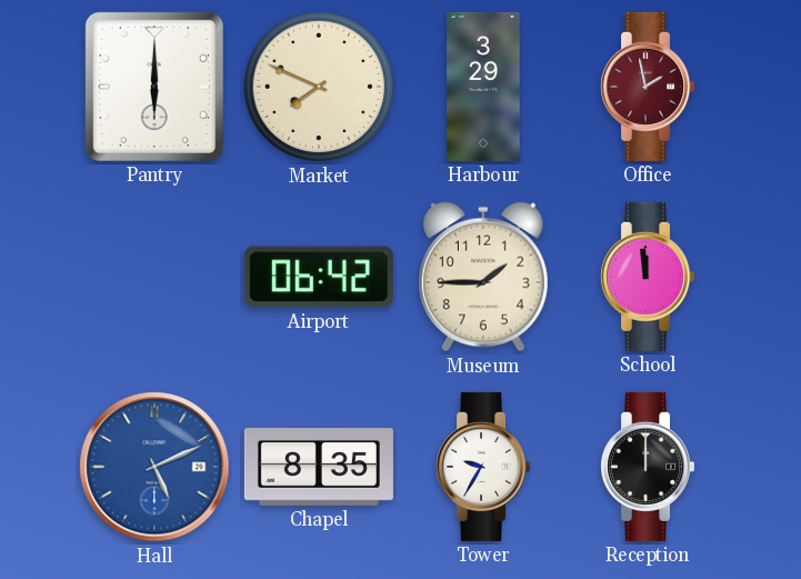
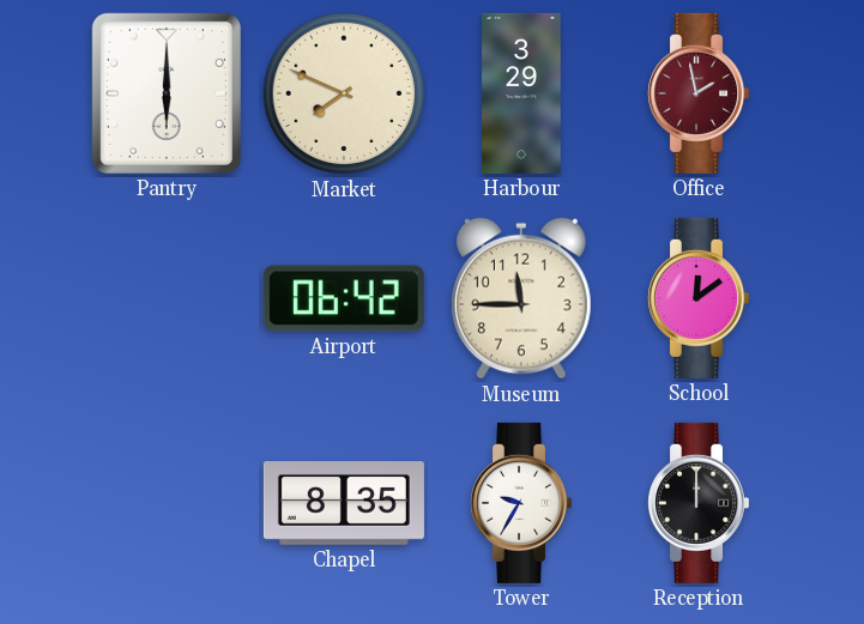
Museum: 1:45 -> 11:45 (522, 298)
School: 11:59 -> 12:09 (699, 298)
Hall: 5:11 -> none (154, 467)
